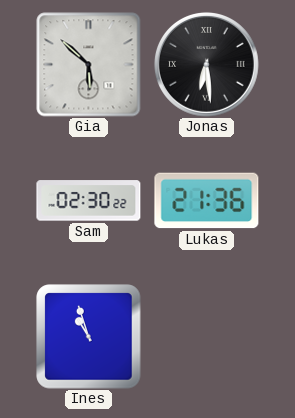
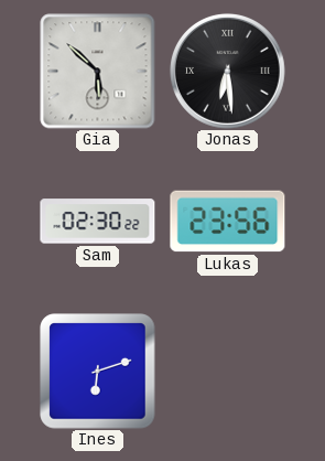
Lukas: 21:36 -> 23:56 (228, 222)
Ines: 10:57 -> 6:12 (98, 372)
